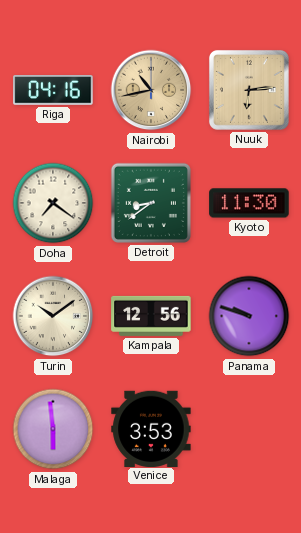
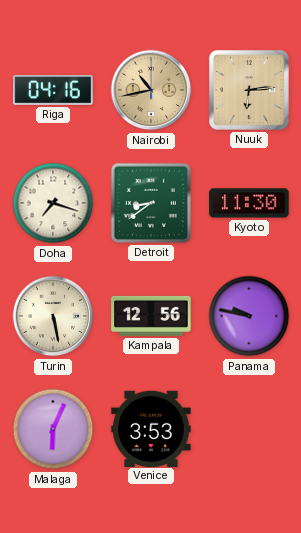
Doha: 7:21 -> 7:18 (53, 203)
Turin: 10:09 -> 5:28 (53, 316)
Panama: 9:48 -> 9:47 (249, 316)
Malaga: 5:59 -> 6:04 (53, 429)
